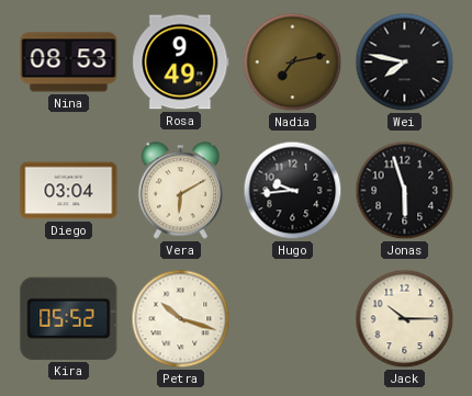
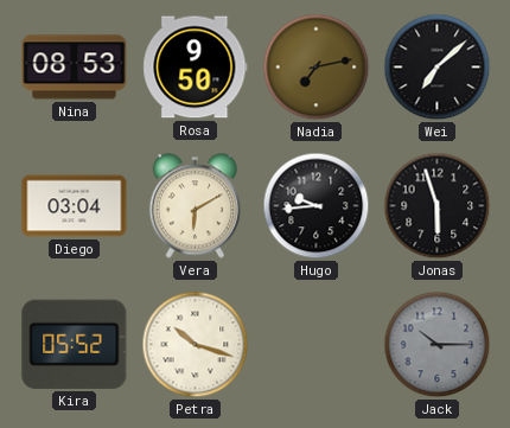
Rosa: 9:49 -> 9:50 (196, 68)
Wei: 7:47 -> 7:08 (438, 68)
Jack dial: cream -> grey (438, 345)
